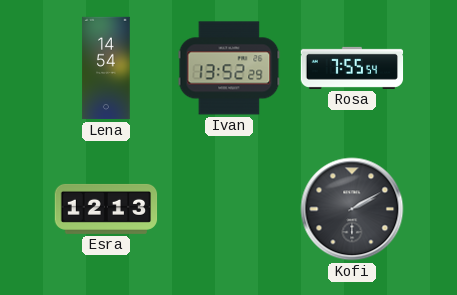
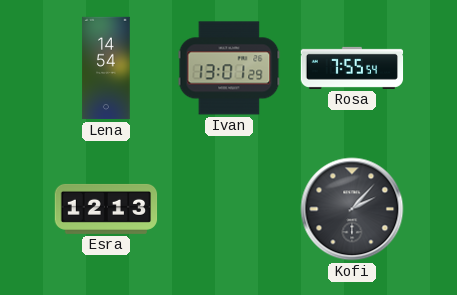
Ivan: 13:52 -> 13:01 (229, 68)
Kofi: 2:10 -> 2:07 (352, 209)
